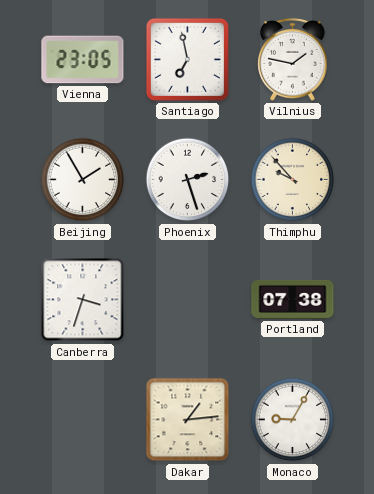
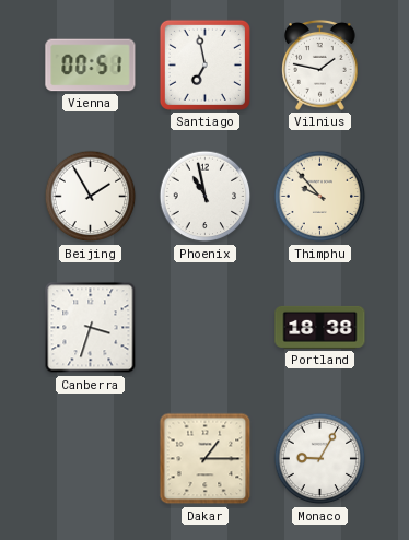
Vienna: 23:05 -> 00:51 (91, 66)
Phoenix: 2:27 -> 10:58 (206, 197)
Portland: 07:38 -> 18:38 (320, 327)
Dakar: 1:14 -> 1:15 (206, 459)
